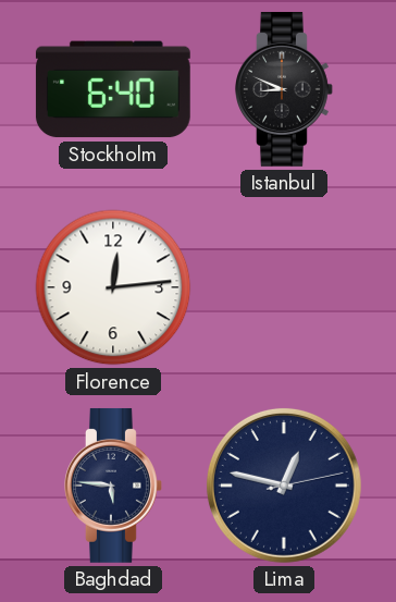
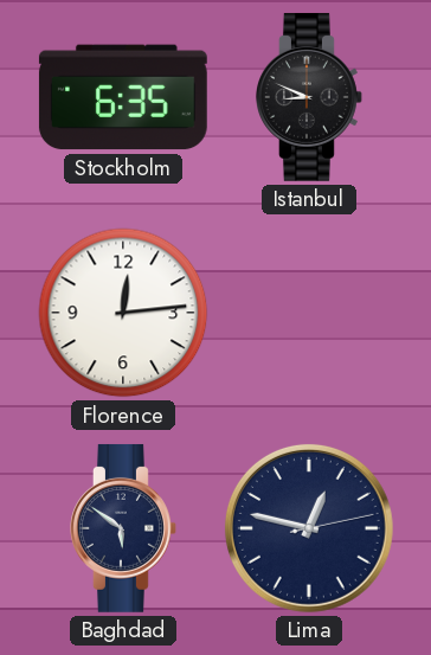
Stockholm: 6:40 -> 6:35 (123, 97)
Baghdad: 5:46 -> 5:51 (124, 528)
